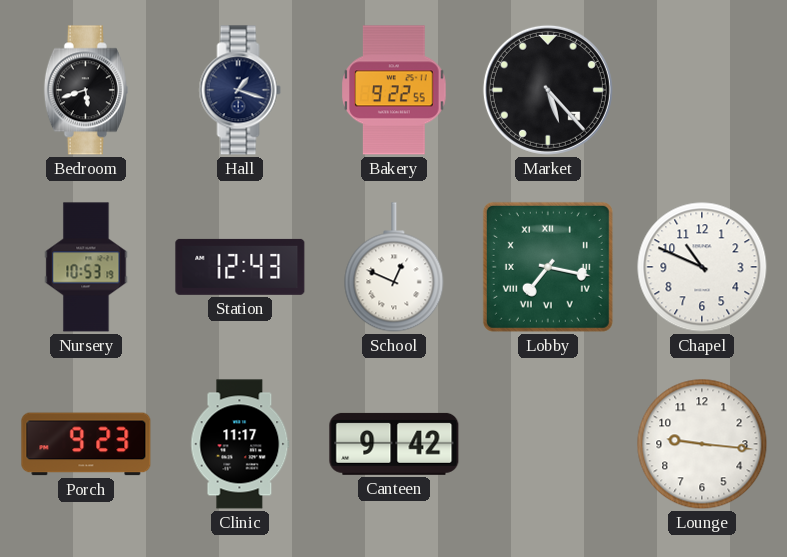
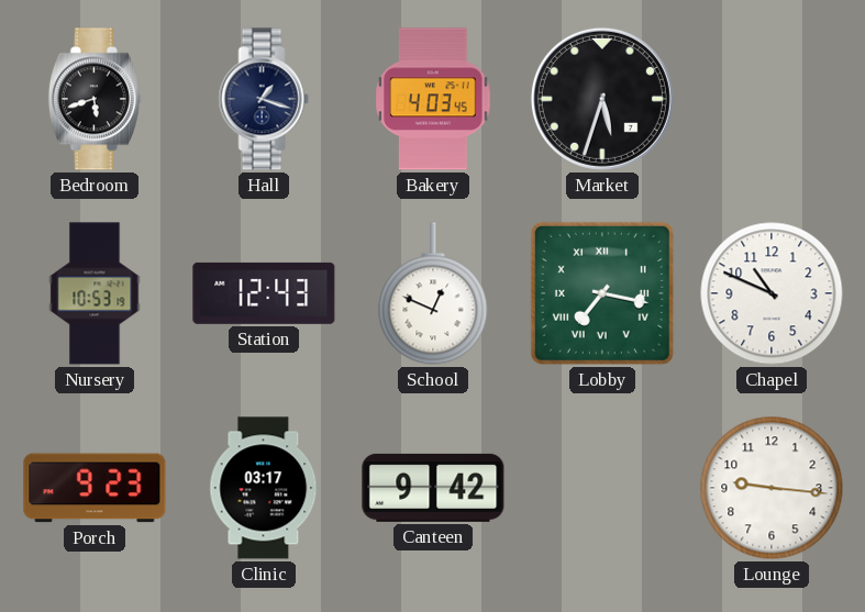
Bakery: 9:22 -> 4:03 (433, 99)
Market: 5:23 -> 5:33 (602, 99)
Clinic: 11:17 -> 03:17 (264, 488)
